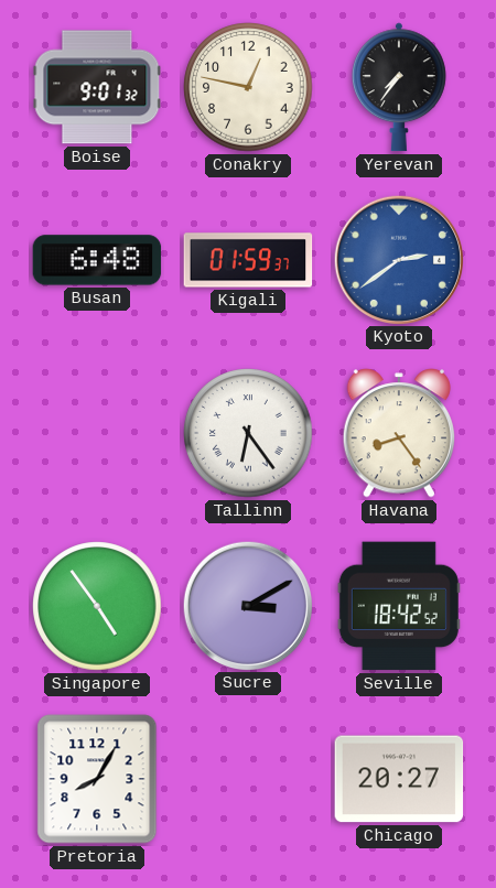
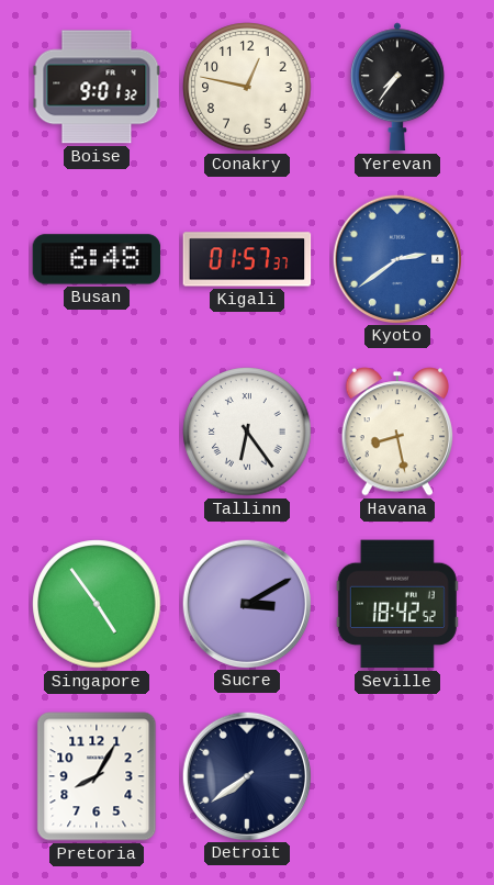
Kigali: 01:59 -> 01:57 (247, 259)
Havana: 8:24 -> 8:28 (396, 432)
Detroit: none -> 7:39 (246, 775)
Chicago: 20:27 -> none (399, 779)
